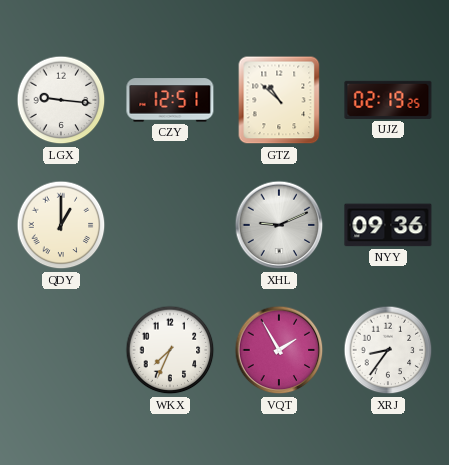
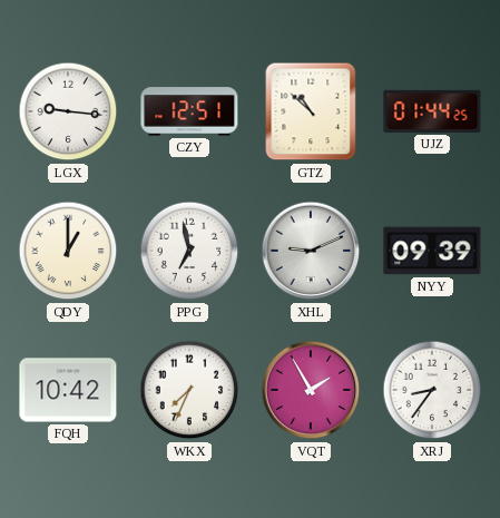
UJZ: 02:19 -> 01:44 (432, 111)
PPG: none -> 6:58 (189, 251)
NYY: 09:36 -> 09:39 (432, 251)
FQH: none -> 10:42 (68, 390)
